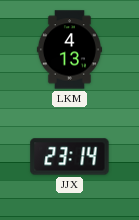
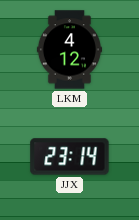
LKM: 4:13 -> 4:12 (69, 50)
